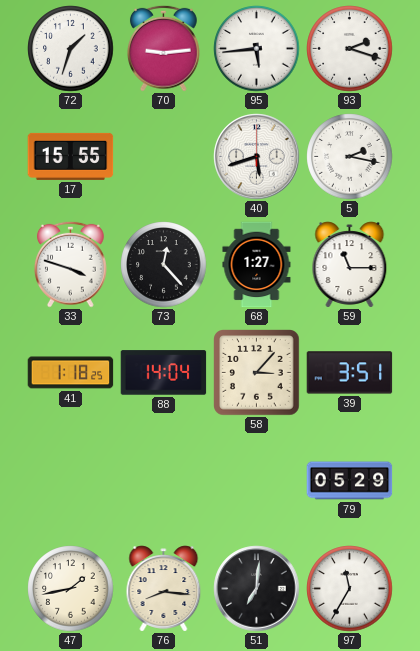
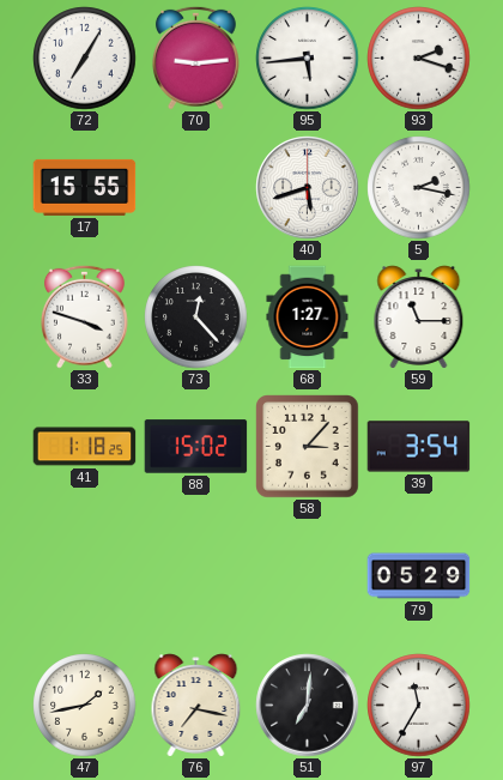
72: 1:33 -> 7:05 (85, 59)
88: 14:04 -> 15:02 (196, 447)
39: 3:51 -> 3:54 (419, 447)
76: 8:16 -> 7:17 (196, 706)
